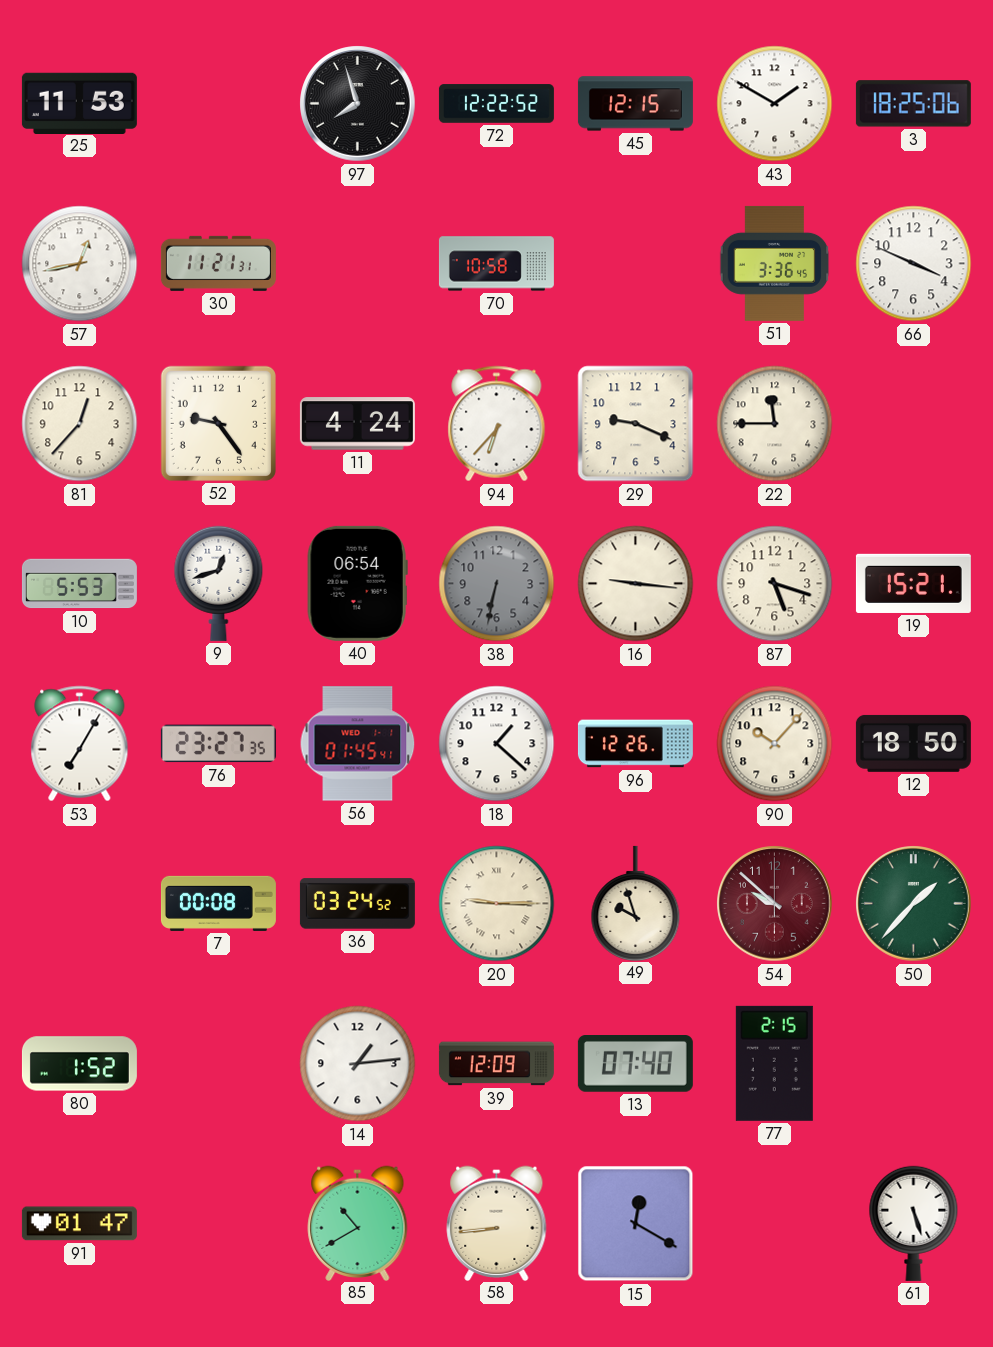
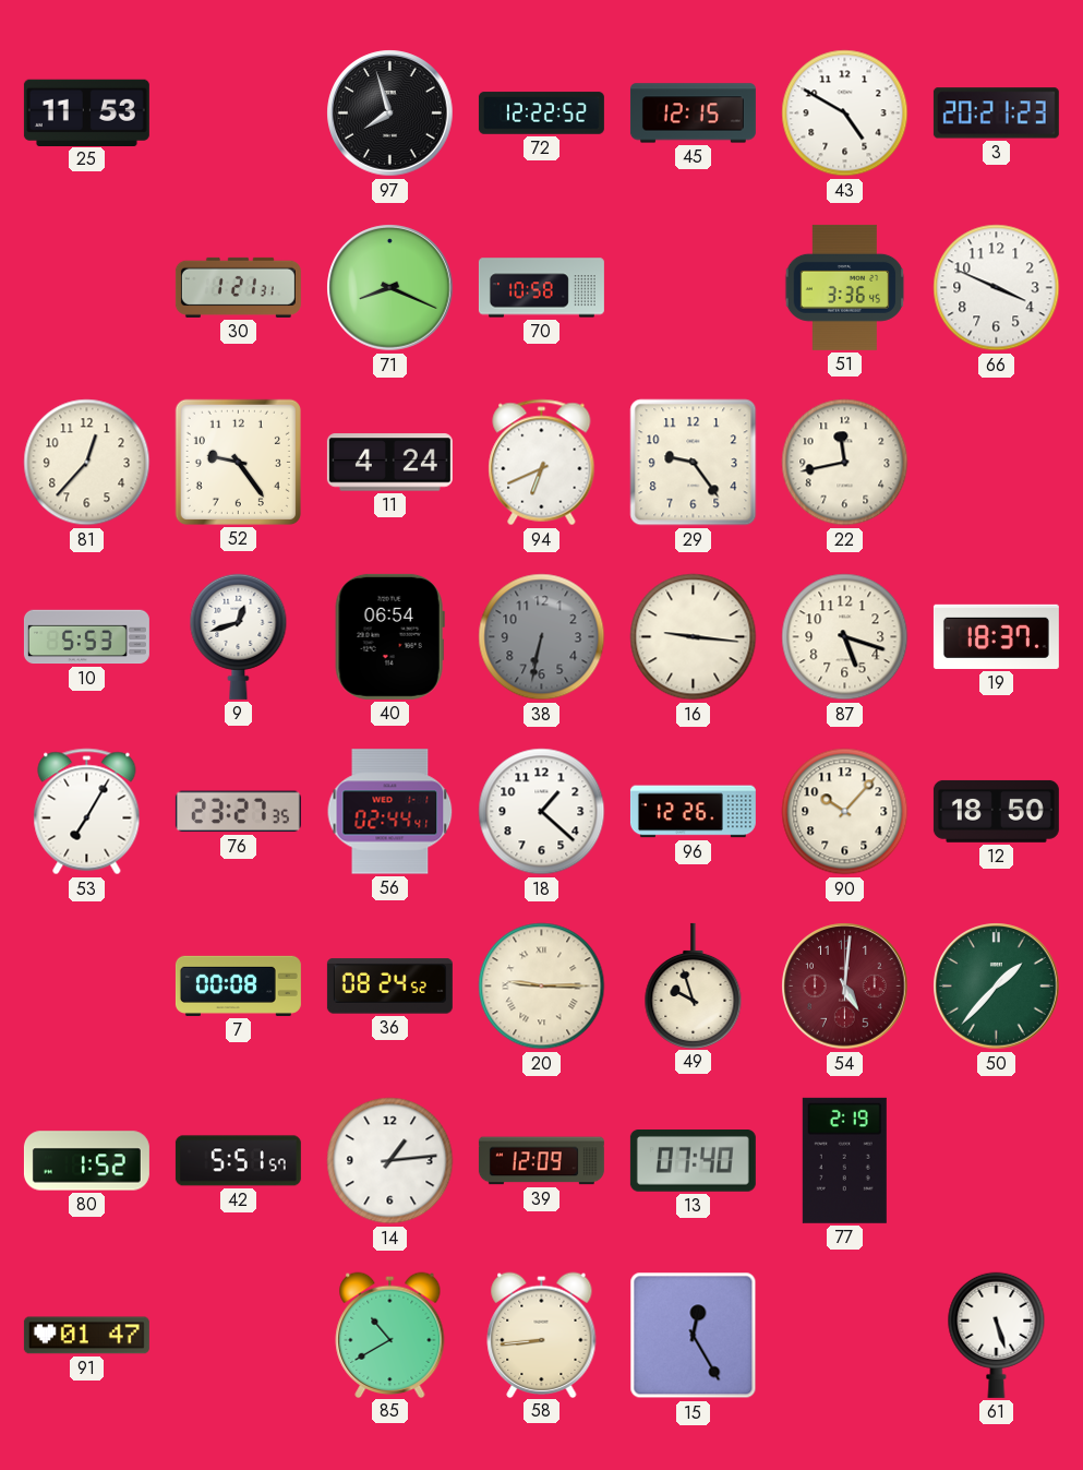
43: 1:50 -> 4:50 (845, 113)
3: 18:25 -> 20:21 (996, 113)
57: 12:43 -> none (80, 264)
30: 11:21 -> 1:21 (238, 287)
71: none -> 8:19 (390, 288)
94: 6:37 -> 6:41 (542, 463)
29: 9:19 -> 9:24 (694, 463)
22: 11:45 -> 11:43 (845, 463)
19: 15:21 -> 18:37 (996, 636)
56: 01:45 -> 02:44 (390, 812)
36: 03:24 -> 08:24 (389, 987)
54: 9:52 -> 5:01 (845, 987)
42: none -> 5:51 (238, 1161)
77: 2:15 -> 2:19 (844, 1160)
15: 12:20 -> 12:25 (694, 1336)
